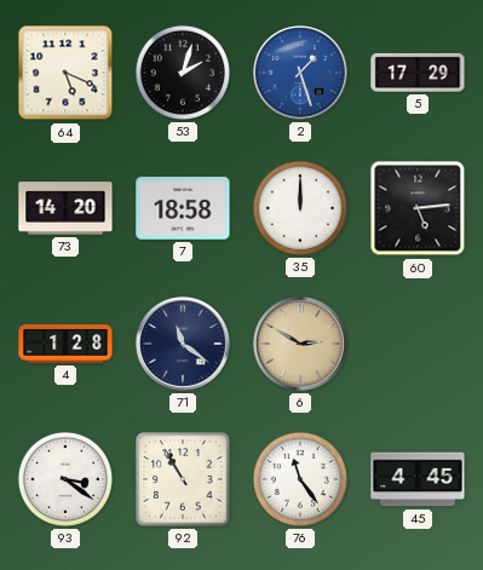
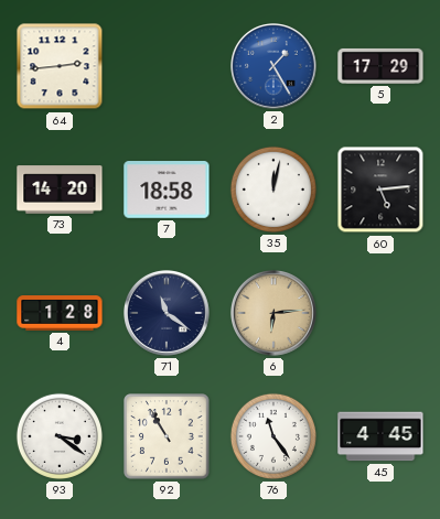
64: 5:19 -> 2:44 (60, 66)
53: 2:03 -> none (183, 73)
2: 1:27 -> 1:25 (275, 67)
35: 12:00 -> 12:02 (273, 190)
6: 2:50 -> 6:14 (275, 314)
